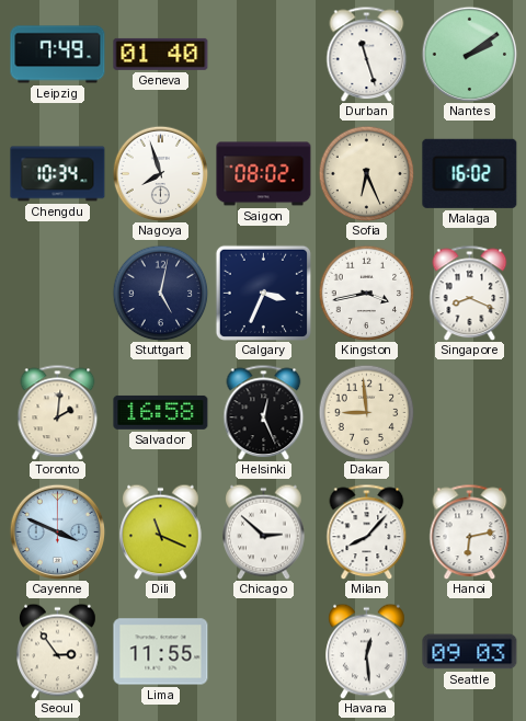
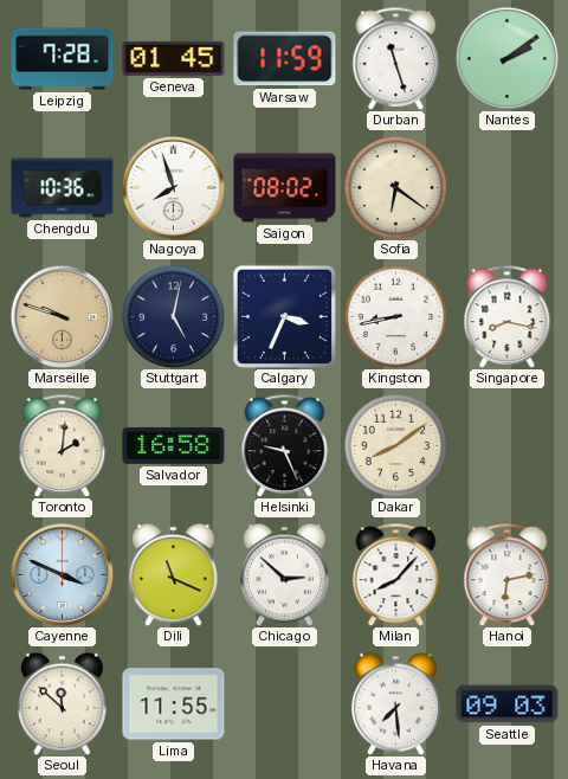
Leipzig: 7:49 -> 7:28 (63, 59)
Geneva: 01:40 -> 01:45 (174, 58)
Warsaw: none -> 11:59 (285, 59)
Chengdu: 10:34 -> 10:36 (63, 188)
Sofia: 6:26 -> 6:21 (395, 187)
Malaga: 16:02 -> none (470, 173)
Marseille: none -> 9:48 (62, 316)
Kingston: 3:43 -> 8:43 (395, 316)
Singapore: 8:19 -> 8:17 (508, 316)
Helsinki: 12:26 -> 9:26 (285, 445)
Dakar: 8:59 -> 8:09 (395, 445)
Seoul: 2:54 -> 11:52 (63, 703)
Havana: 12:29 -> 7:29 (396, 703)
